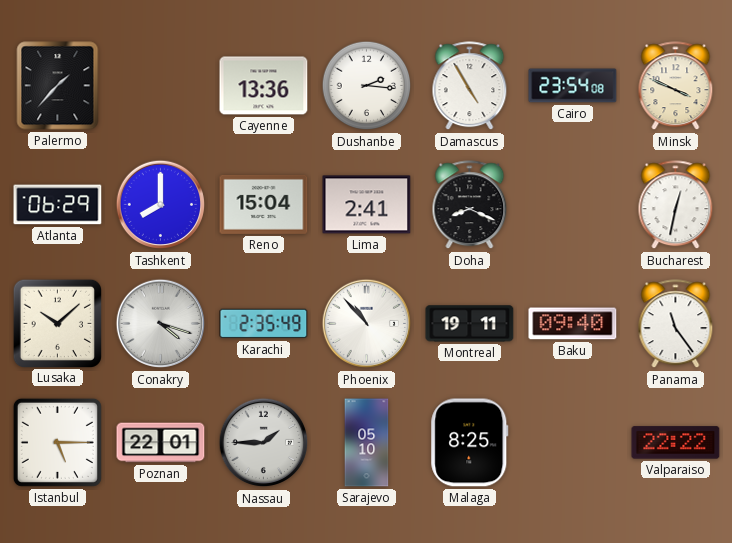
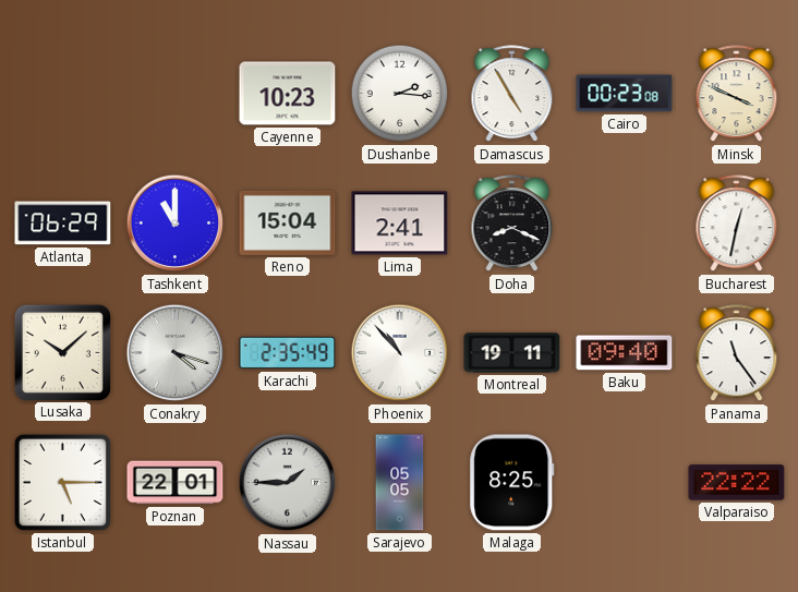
Palermo: 1:37 -> none (58, 86)
Cayenne: 13:36 -> 10:23 (288, 94)
Cairo: 23:54 -> 00:23 (625, 94)
Tashkent: 8:00 -> 11:00 (176, 223)
Sarajevo: 05:10 -> 05:05 (400, 483)
